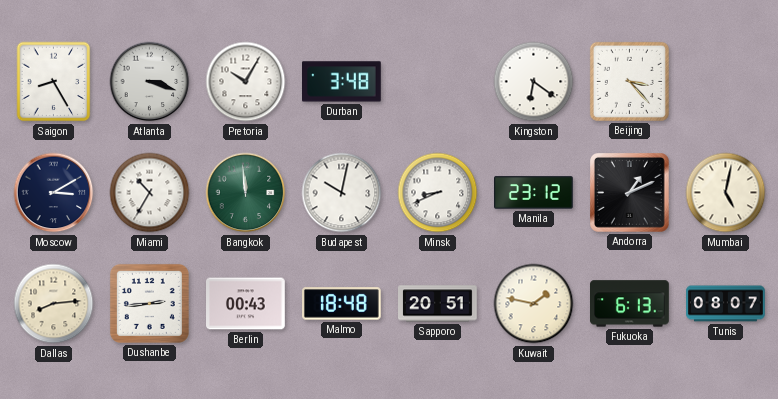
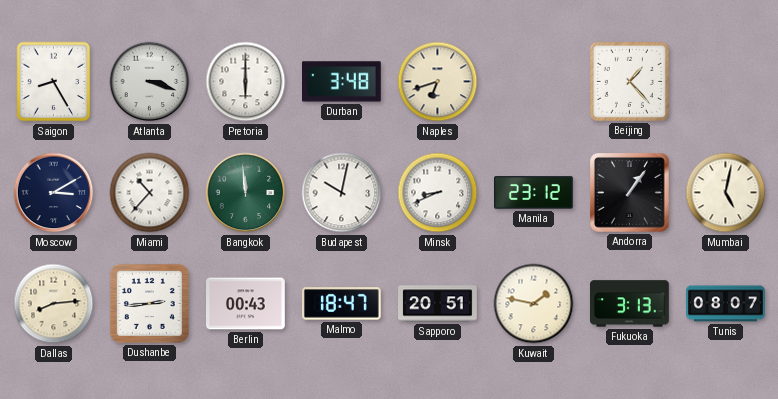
Pretoria: 10:05 -> 6:00 (246, 82)
Naples: none -> 6:42 (438, 82)
Kingston: 6:21 -> none (534, 82)
Beijing: 3:23 -> 1:23 (629, 81)
Miami: 10:35 -> 10:37 (150, 193)
Andorra: 1:11 -> 1:06 (630, 193)
Malmo: 18:48 -> 18:47 (342, 304)
Fukuoka: 6:13 -> 3:13 (630, 304)
